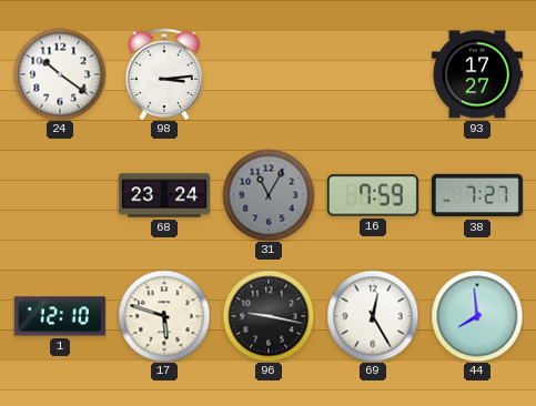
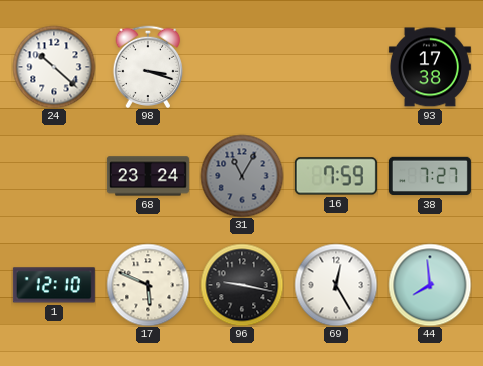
24: 10:21 -> 10:22 (54, 67)
98: 3:14 -> 3:18 (148, 67)
93: 17:27 -> 17:38 (430, 67)
17: 5:48 -> 5:49 (148, 285)
